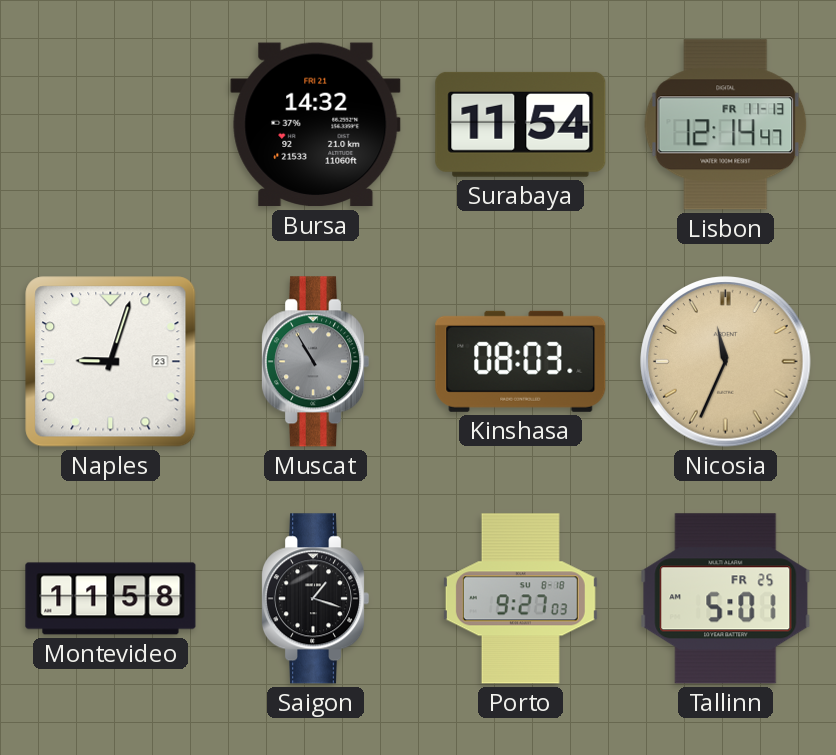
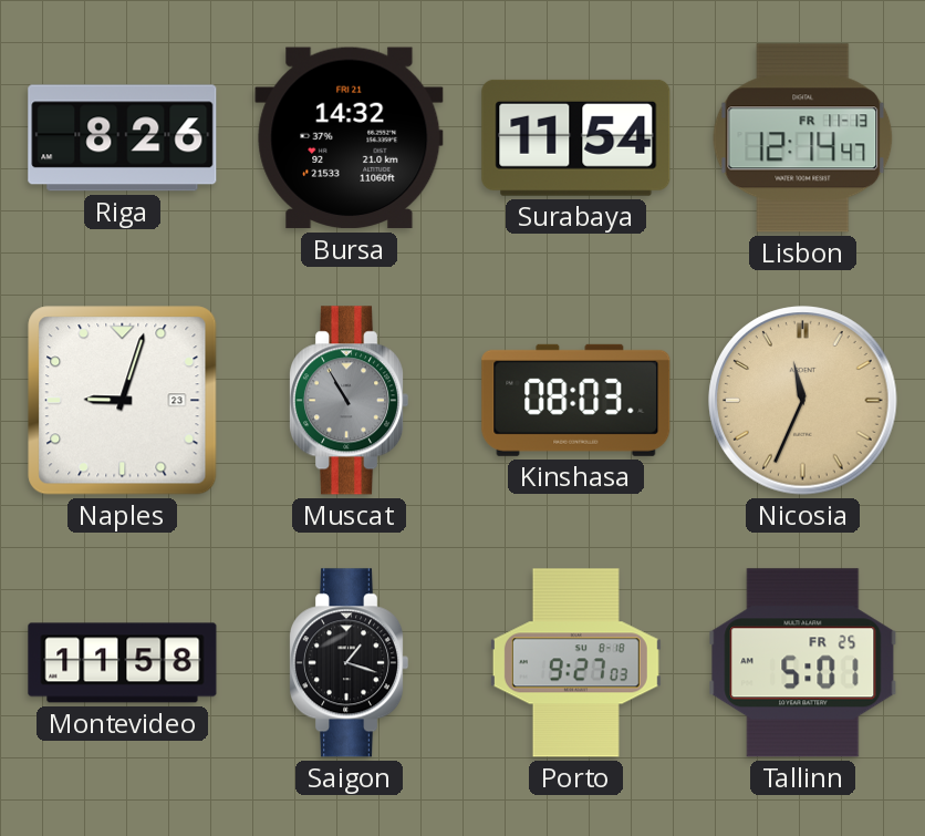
Riga: none -> 8:26 (123, 138)
